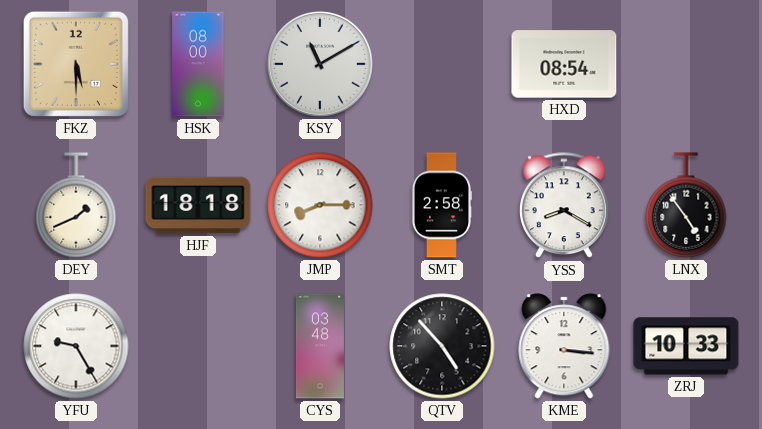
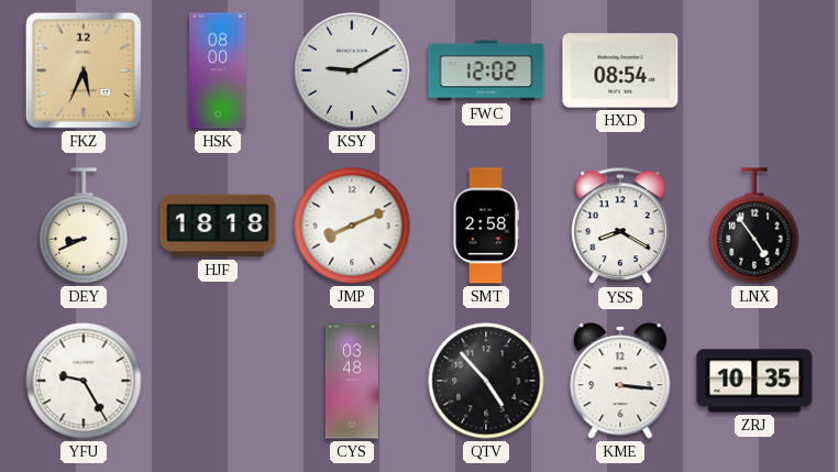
FKZ: 5:30 -> 5:34 (84, 70)
KSY: 11:10 -> 9:10 (353, 72)
FWC: none -> 12:02 (486, 70)
DEY: 1:41 -> 8:41 (84, 226)
JMP: 8:15 -> 8:11 (352, 226)
ZRJ: 10:33 -> 10:35 (754, 381)
